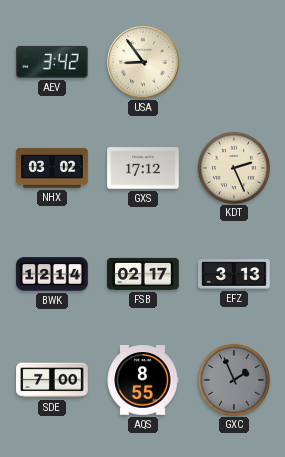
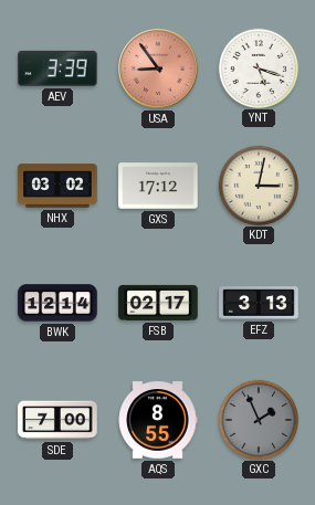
AEV: 3:42 -> 3:39 (57, 69)
USA dial: cream -> salmon (158, 69)
YNT: none -> 5:18 (258, 67)
KDT: 2:26 -> 3:02 (258, 185)
